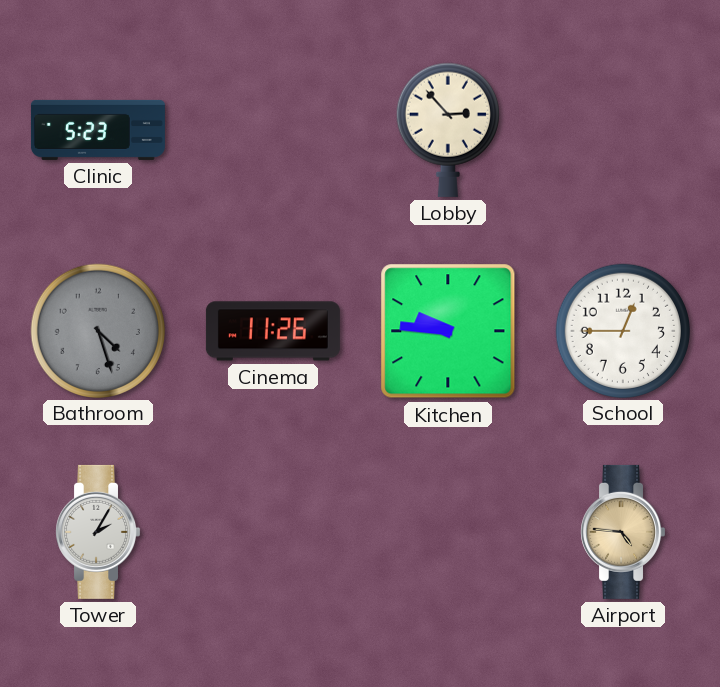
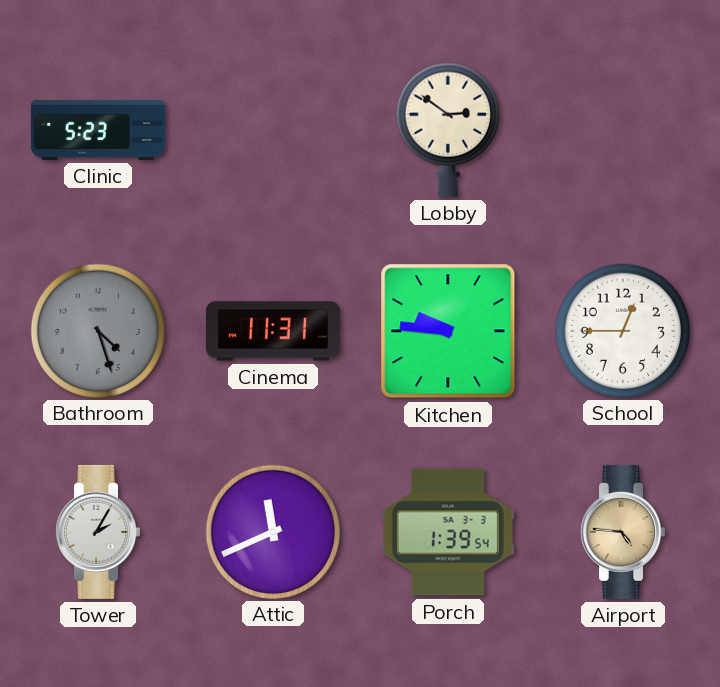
Lobby: 2:53 -> 2:51 (448, 130)
Cinema: 11:26 -> 11:31 (273, 331)
Attic: none -> 11:41 (272, 531)
Porch: none -> 1:39 (448, 532)
